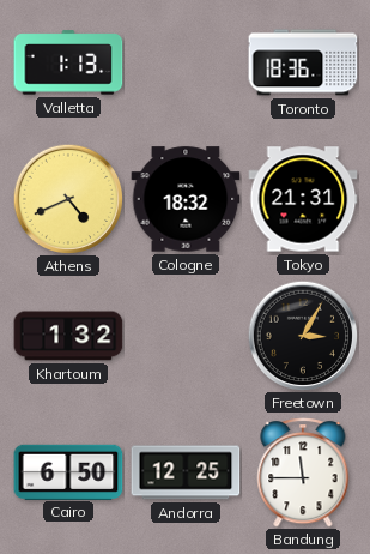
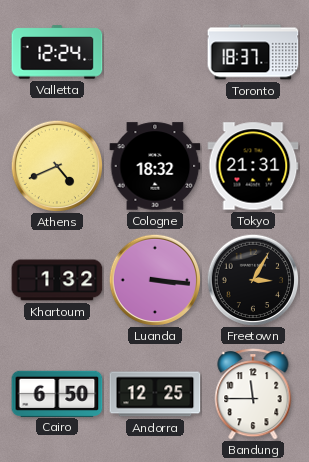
Valletta: 1:13 -> 12:24 (57, 52)
Toronto: 18:36 -> 18:37 (253, 52)
Luanda: none -> 3:16 (154, 279)
